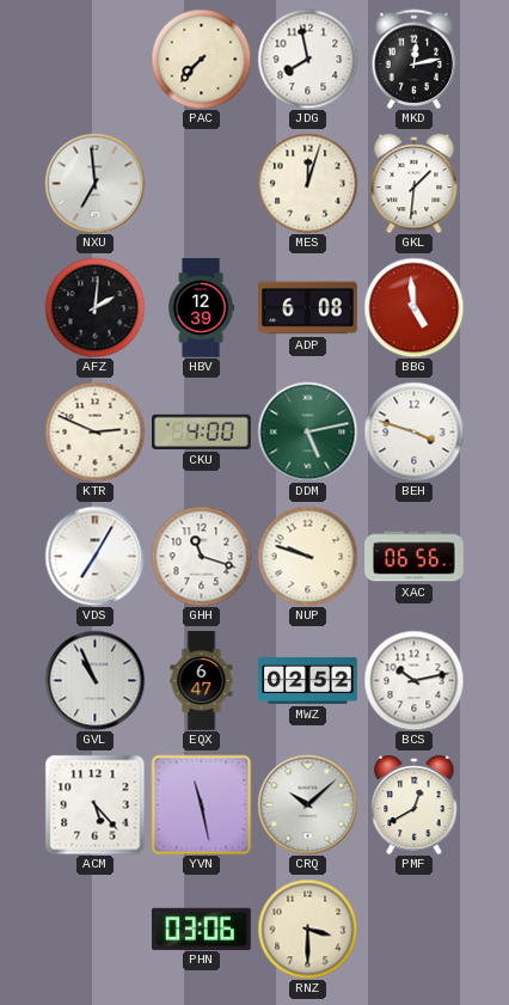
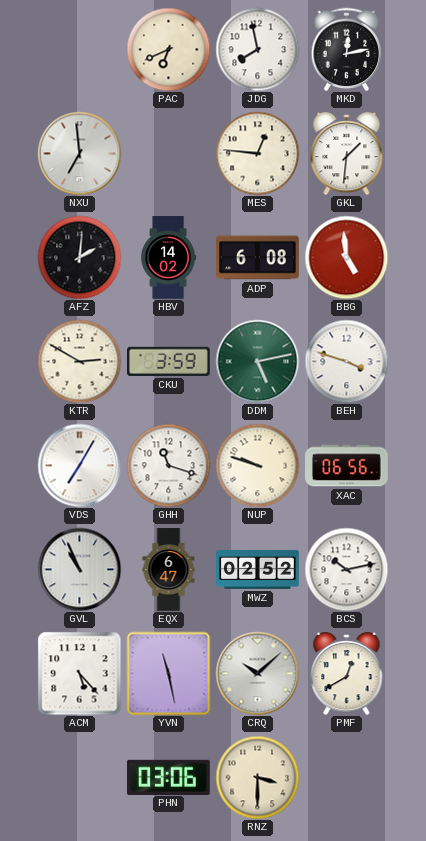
PAC: 7:37 -> 6:41 (168, 49)
MES: 12:03 -> 12:46 (257, 153)
HBV: 12:39 -> 14:02 (169, 258)
KTR: 2:49 -> 2:50 (79, 361)
CKU: 4:00 -> 3:59 (169, 361)
